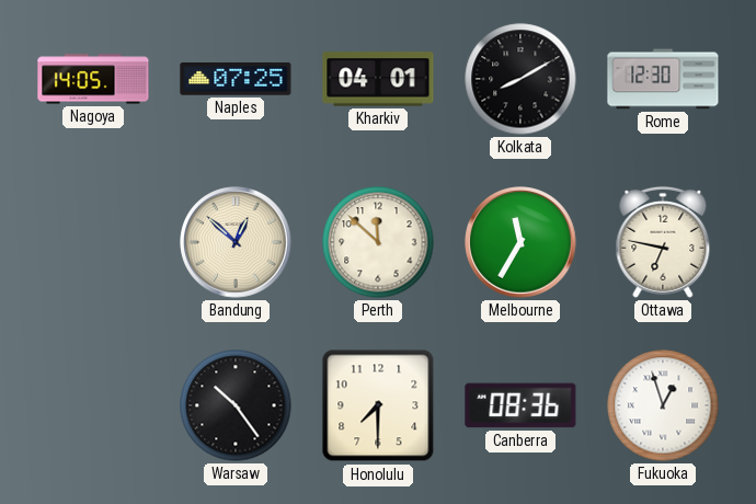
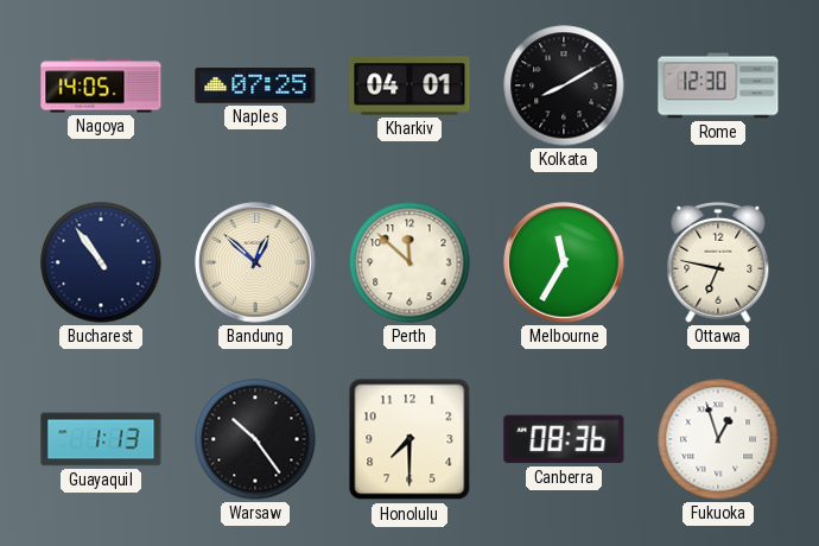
Bucharest: none -> 10:54 (101, 262)
Guayaquil: none -> 1:13 (101, 439)
